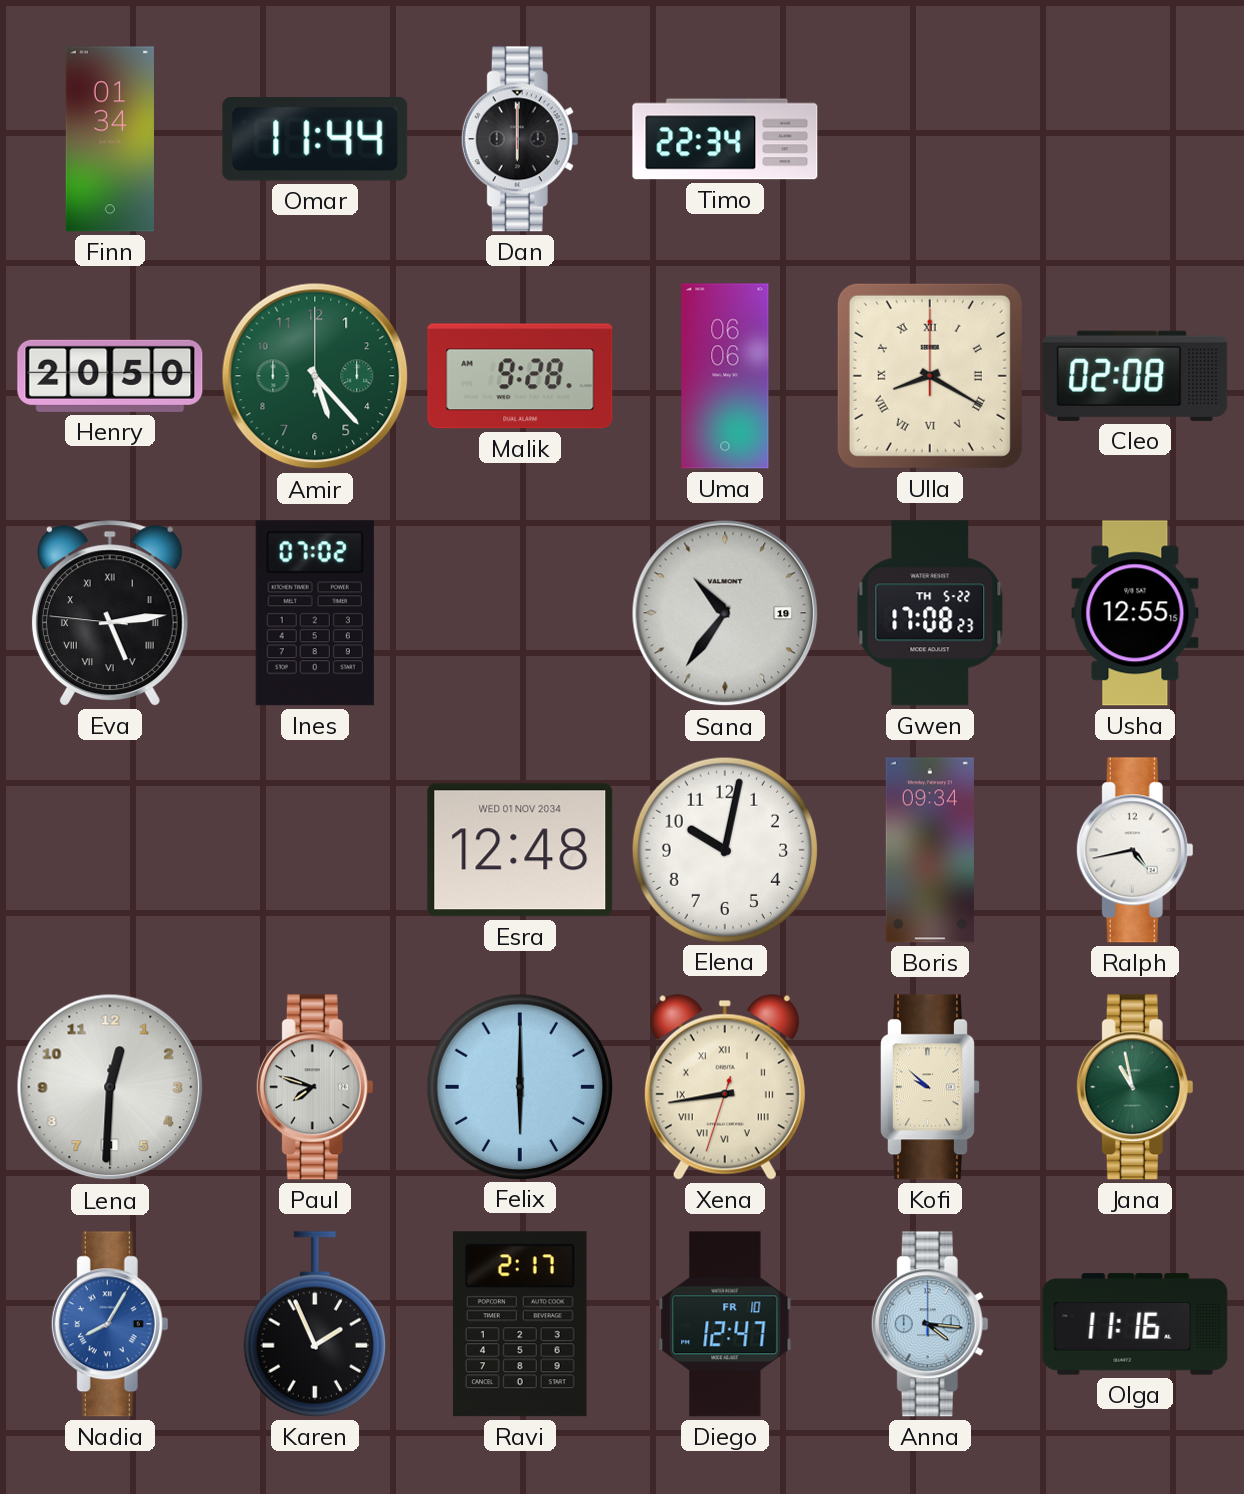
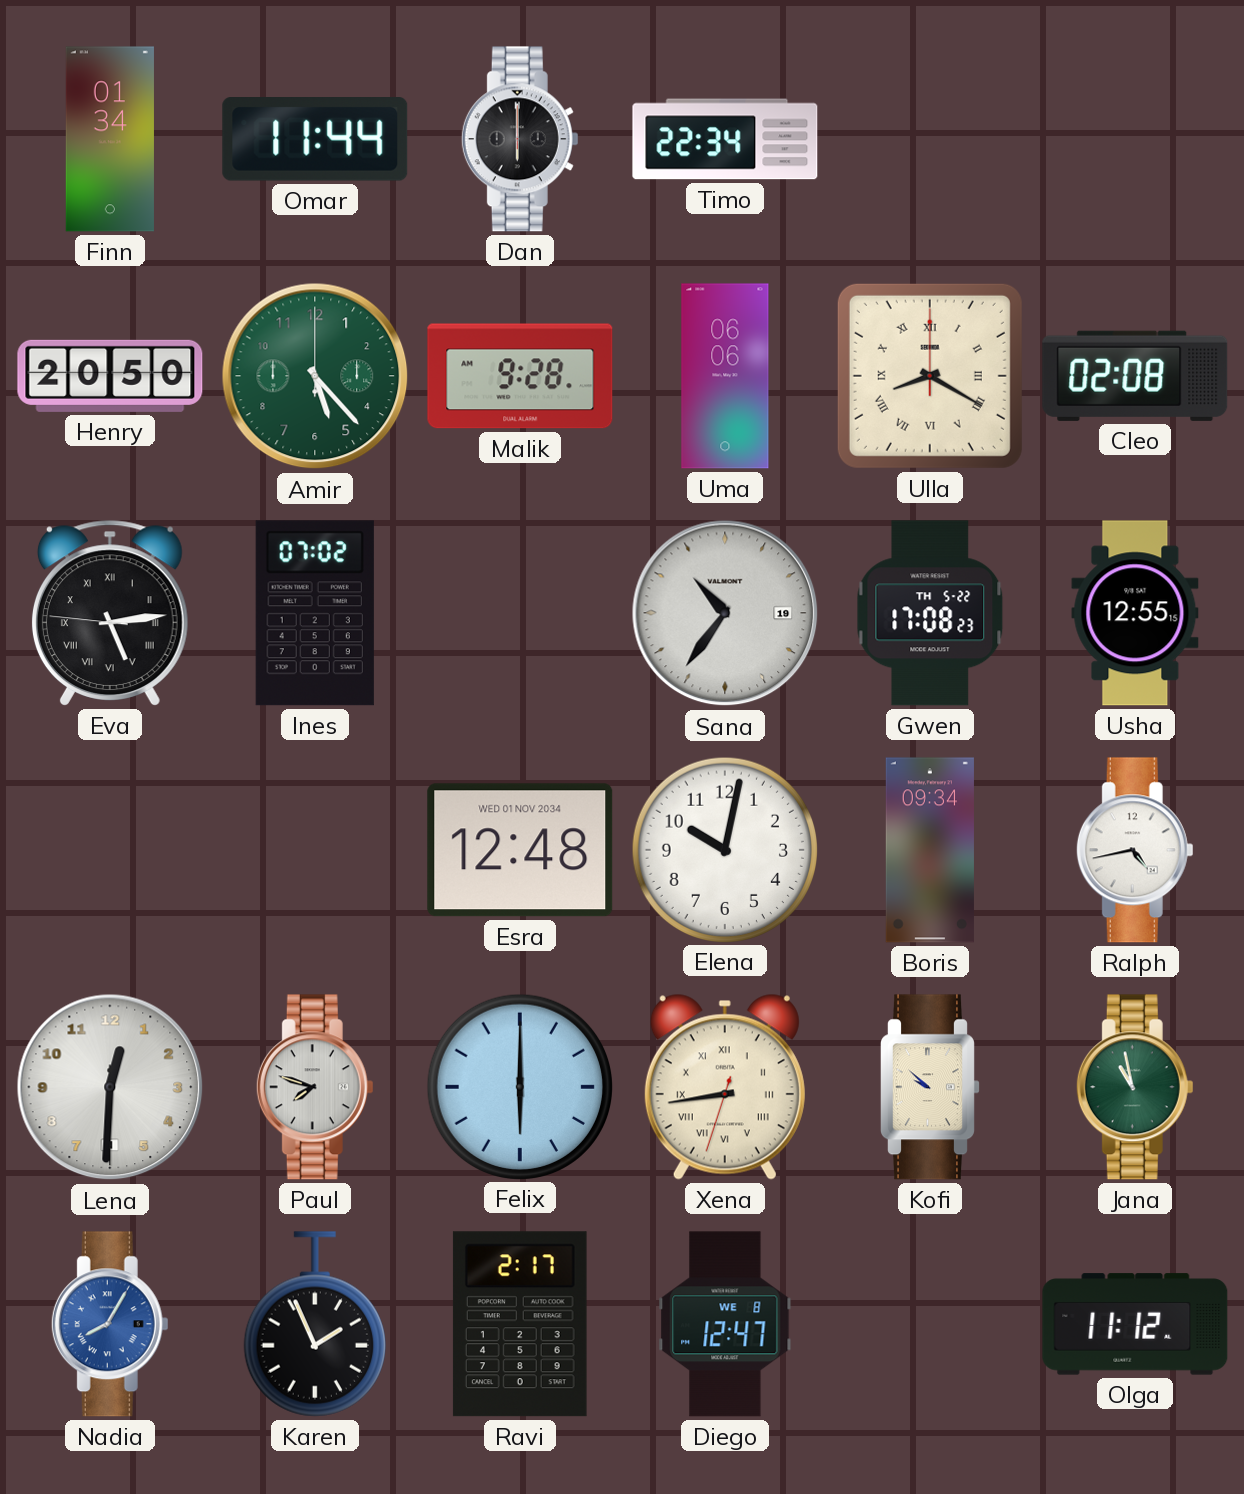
Diego date: FR 10 -> WE 8 (725, 1324)
Anna: 4:16 -> none (930, 1324)
Olga: 11:16 -> 11:12 (1135, 1324)
